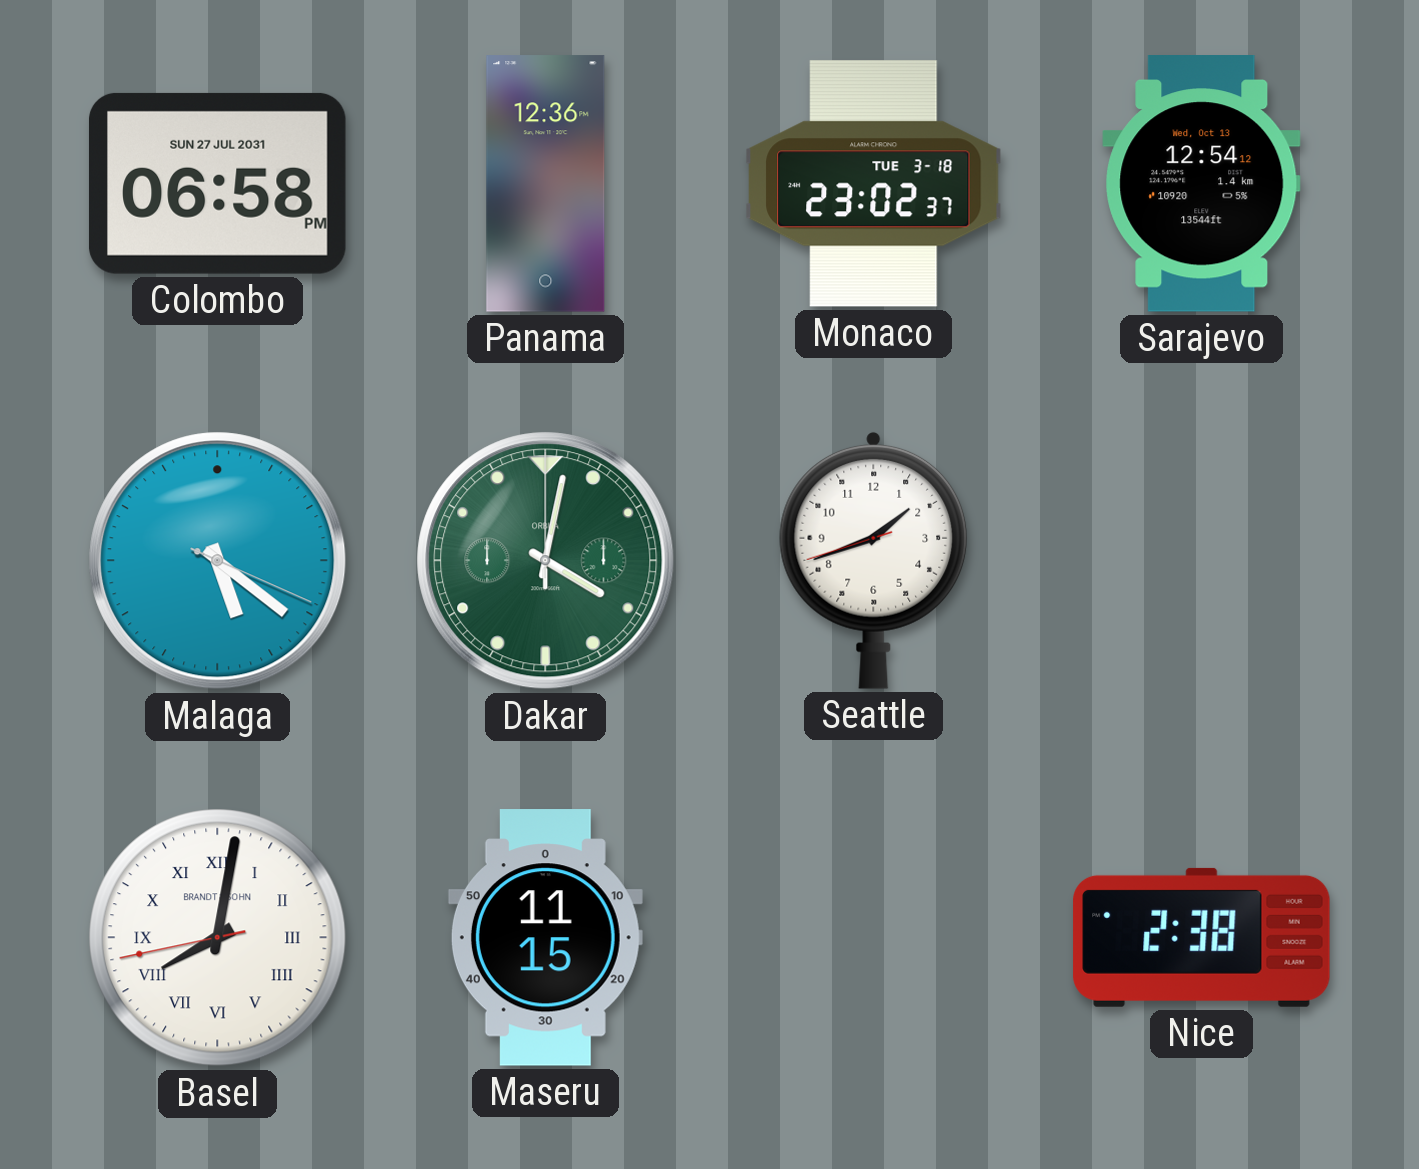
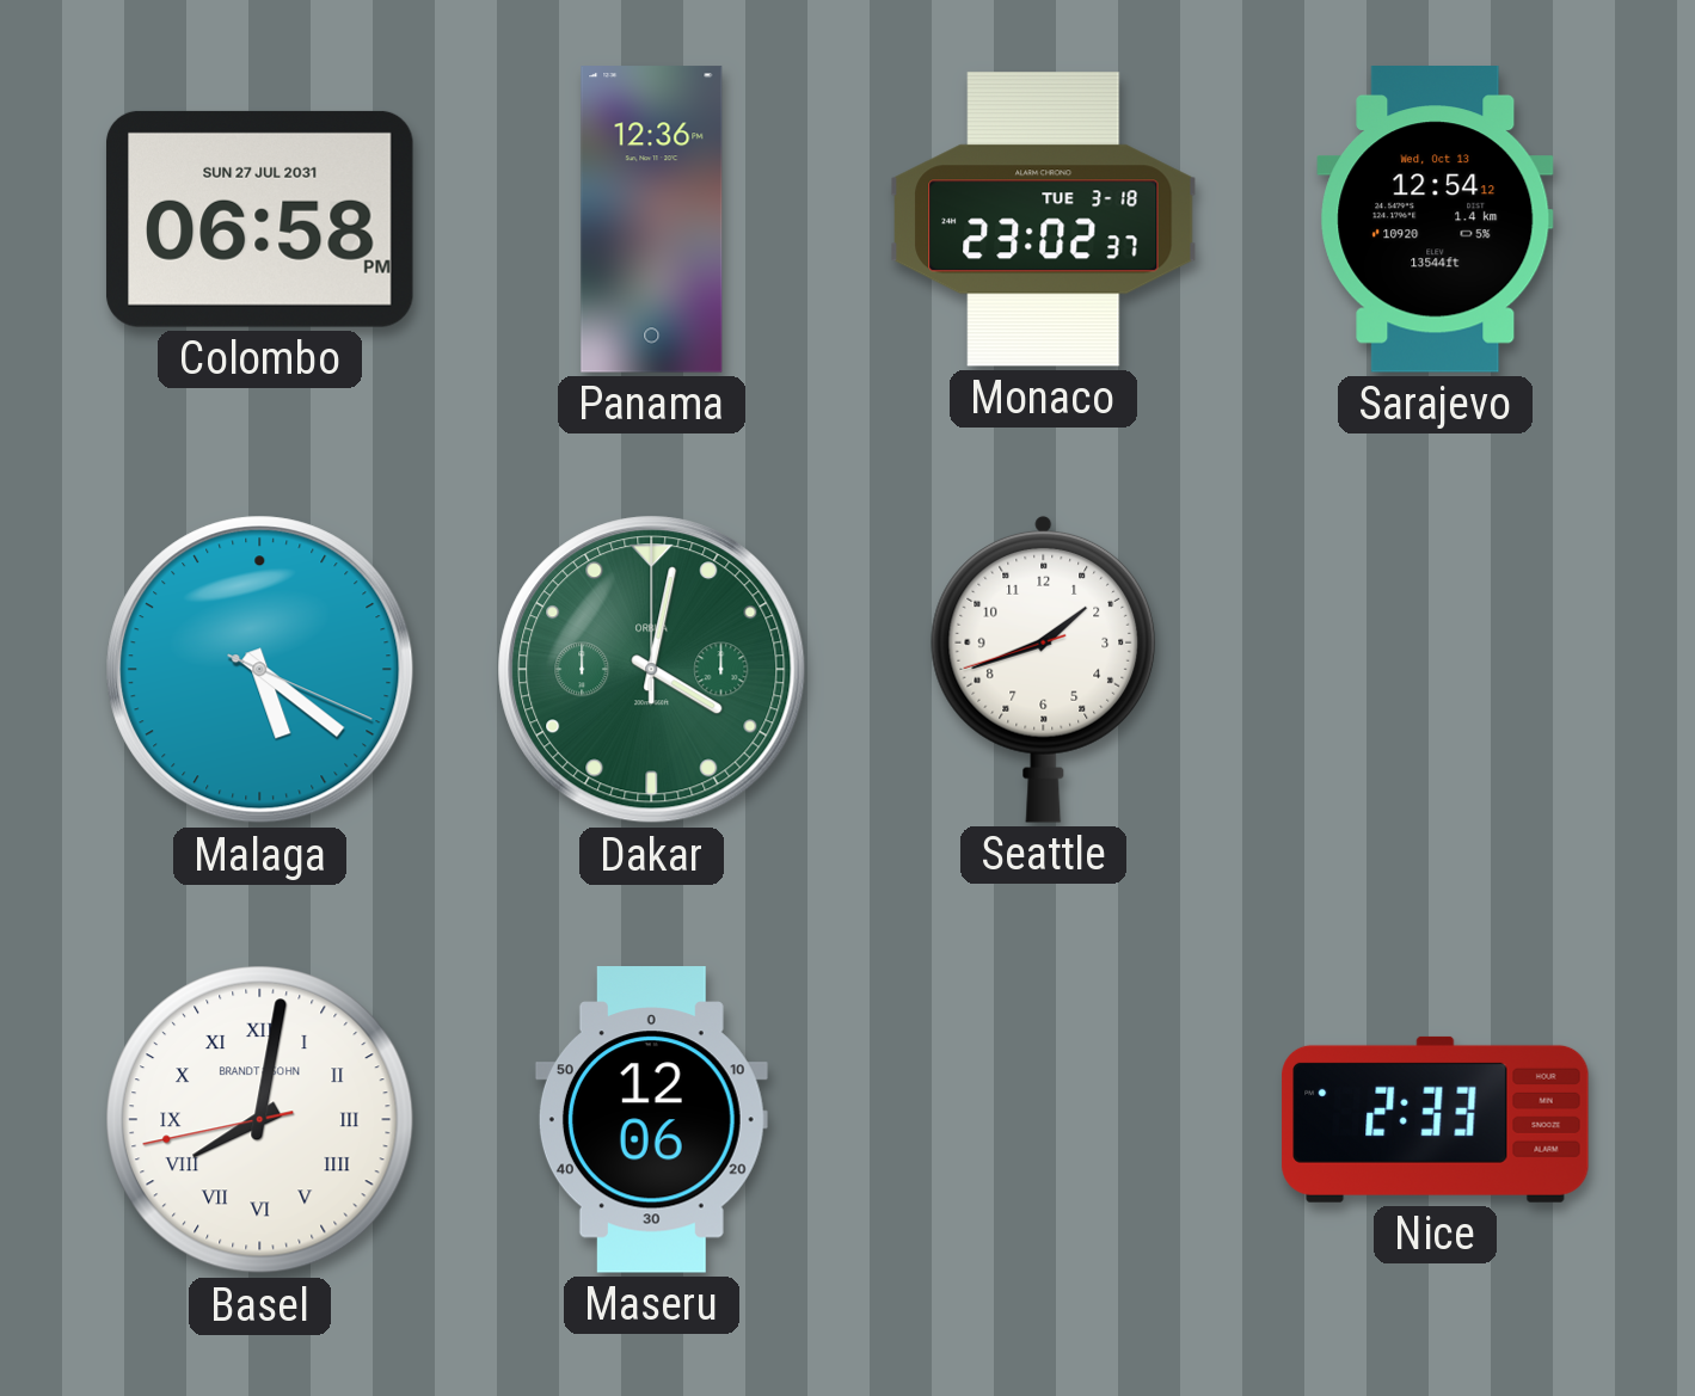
Maseru: 11:15 -> 12:06 (651, 1120)
Nice: 2:38 -> 2:33 (1436, 1119)
